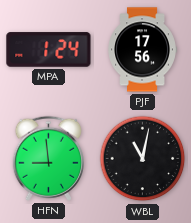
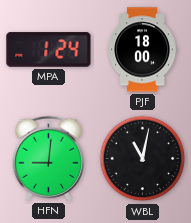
PJF: 17:56 -> 18:00 (142, 50)
HFN: 8:59 -> 9:01 (48, 158)
